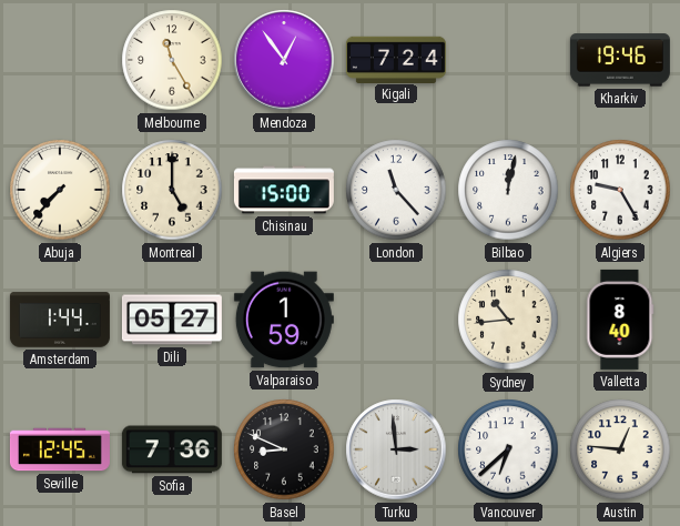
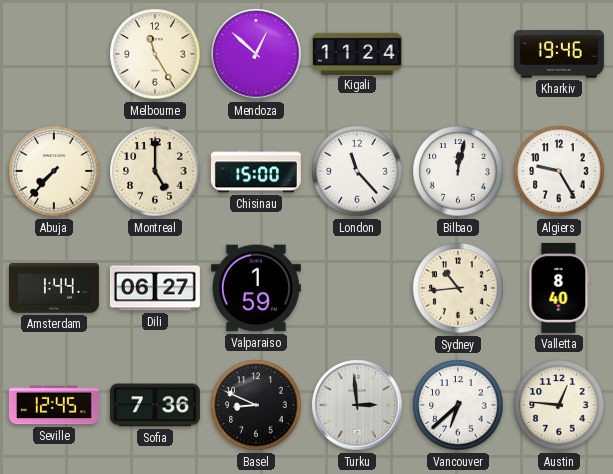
Mendoza: 12:54 -> 12:52 (256, 54)
Kigali: 7:24 -> 11:24 (357, 53)
Dili: 05:27 -> 06:27 (155, 288)
